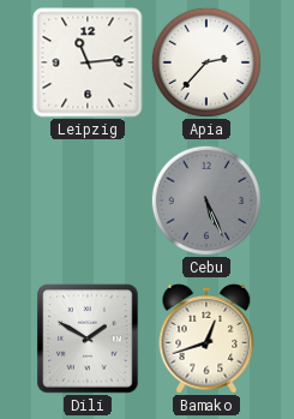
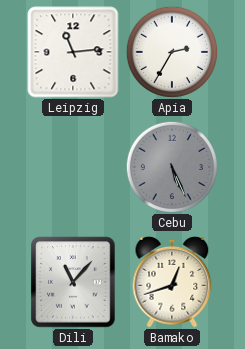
Apia: 2:37 -> 2:35 (172, 52)
Dili: 1:50 -> 11:07 (73, 282)
